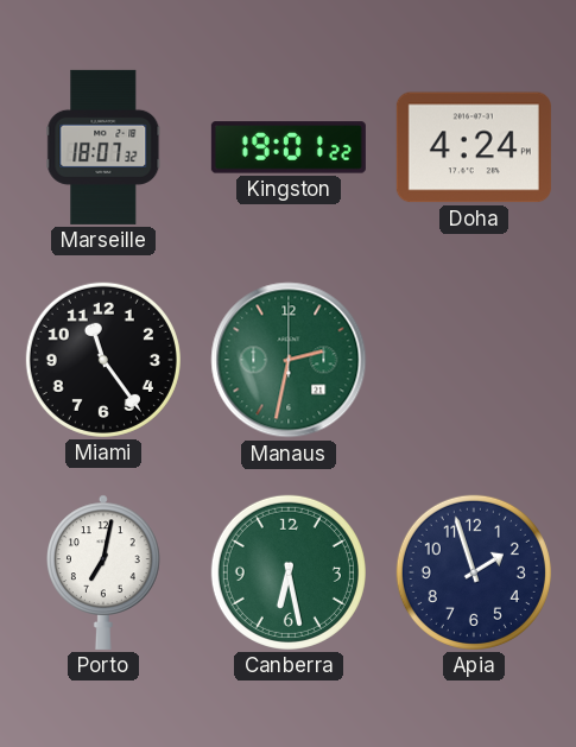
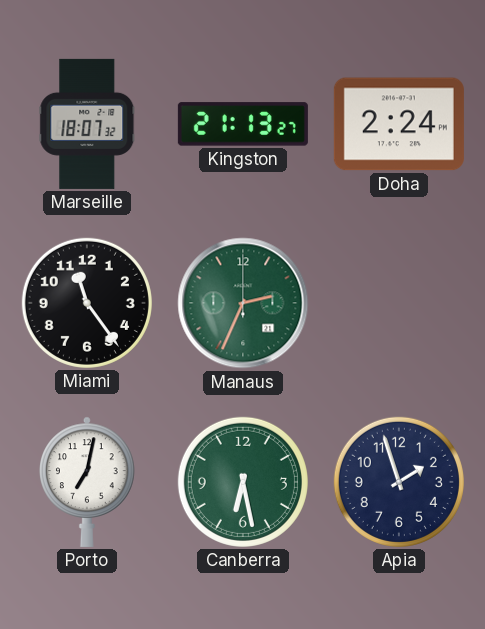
Kingston: 19:01 -> 21:13 (243, 124)
Doha: 4:24 -> 2:24 (399, 124)
Manaus: 2:32 -> 2:34 (243, 303)
